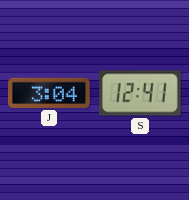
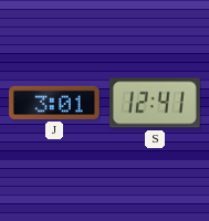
J: 3:04 -> 3:01 (55, 103)
